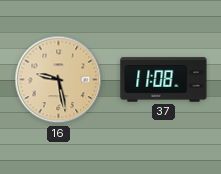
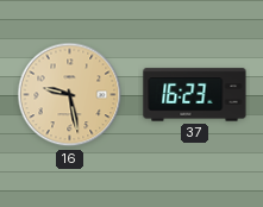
37: 11:08 -> 16:23 (195, 95)
